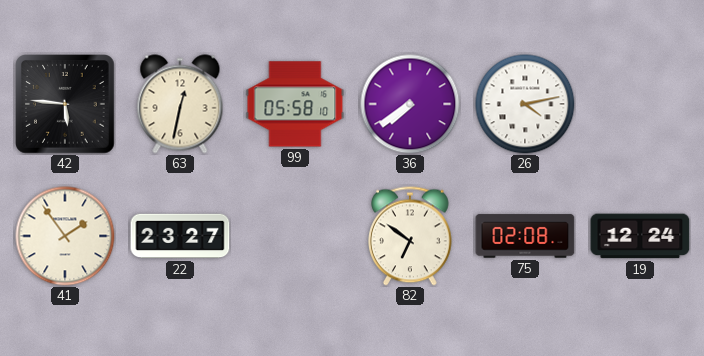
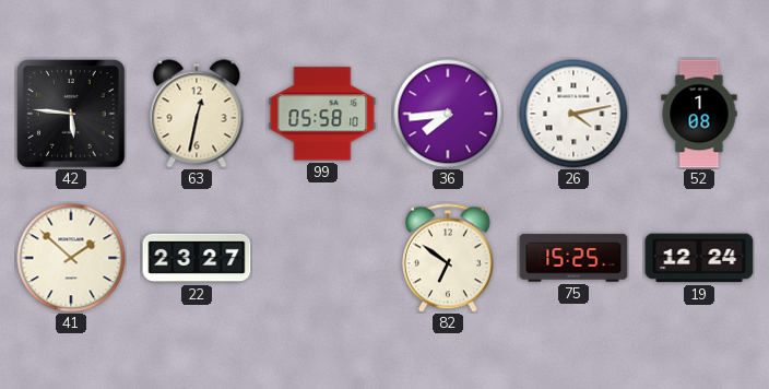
36: 7:39 -> 7:44 (448, 114)
52: none -> 1:08 (699, 114)
41: 1:54 -> 1:52 (71, 258)
75: 02:08 -> 15:25 (573, 258)
